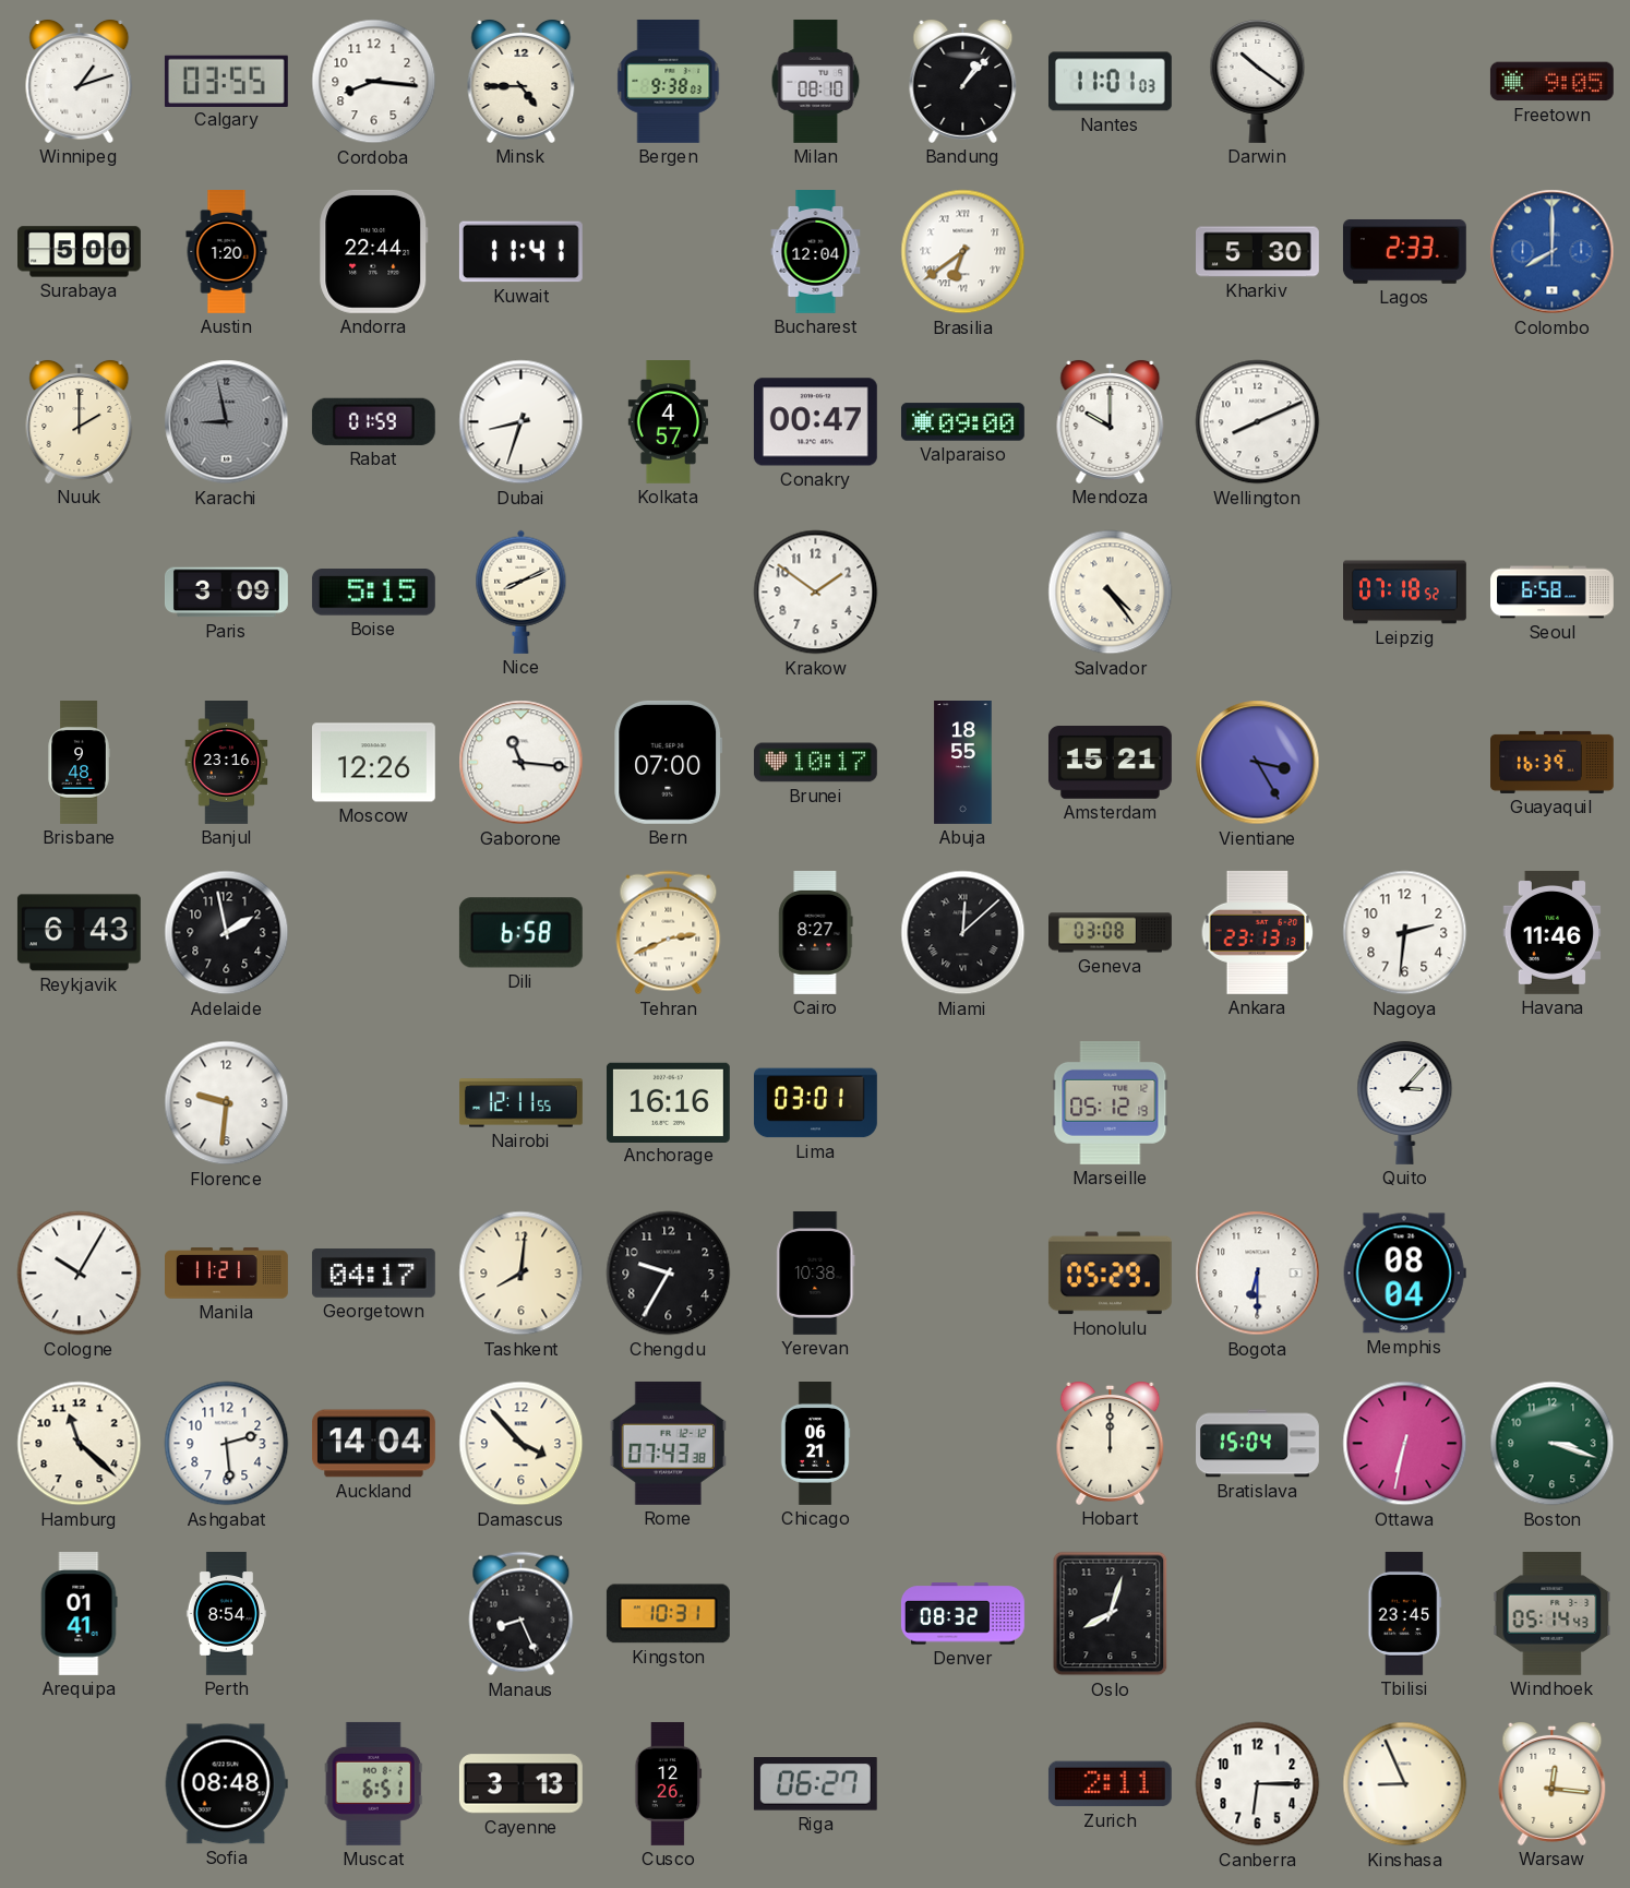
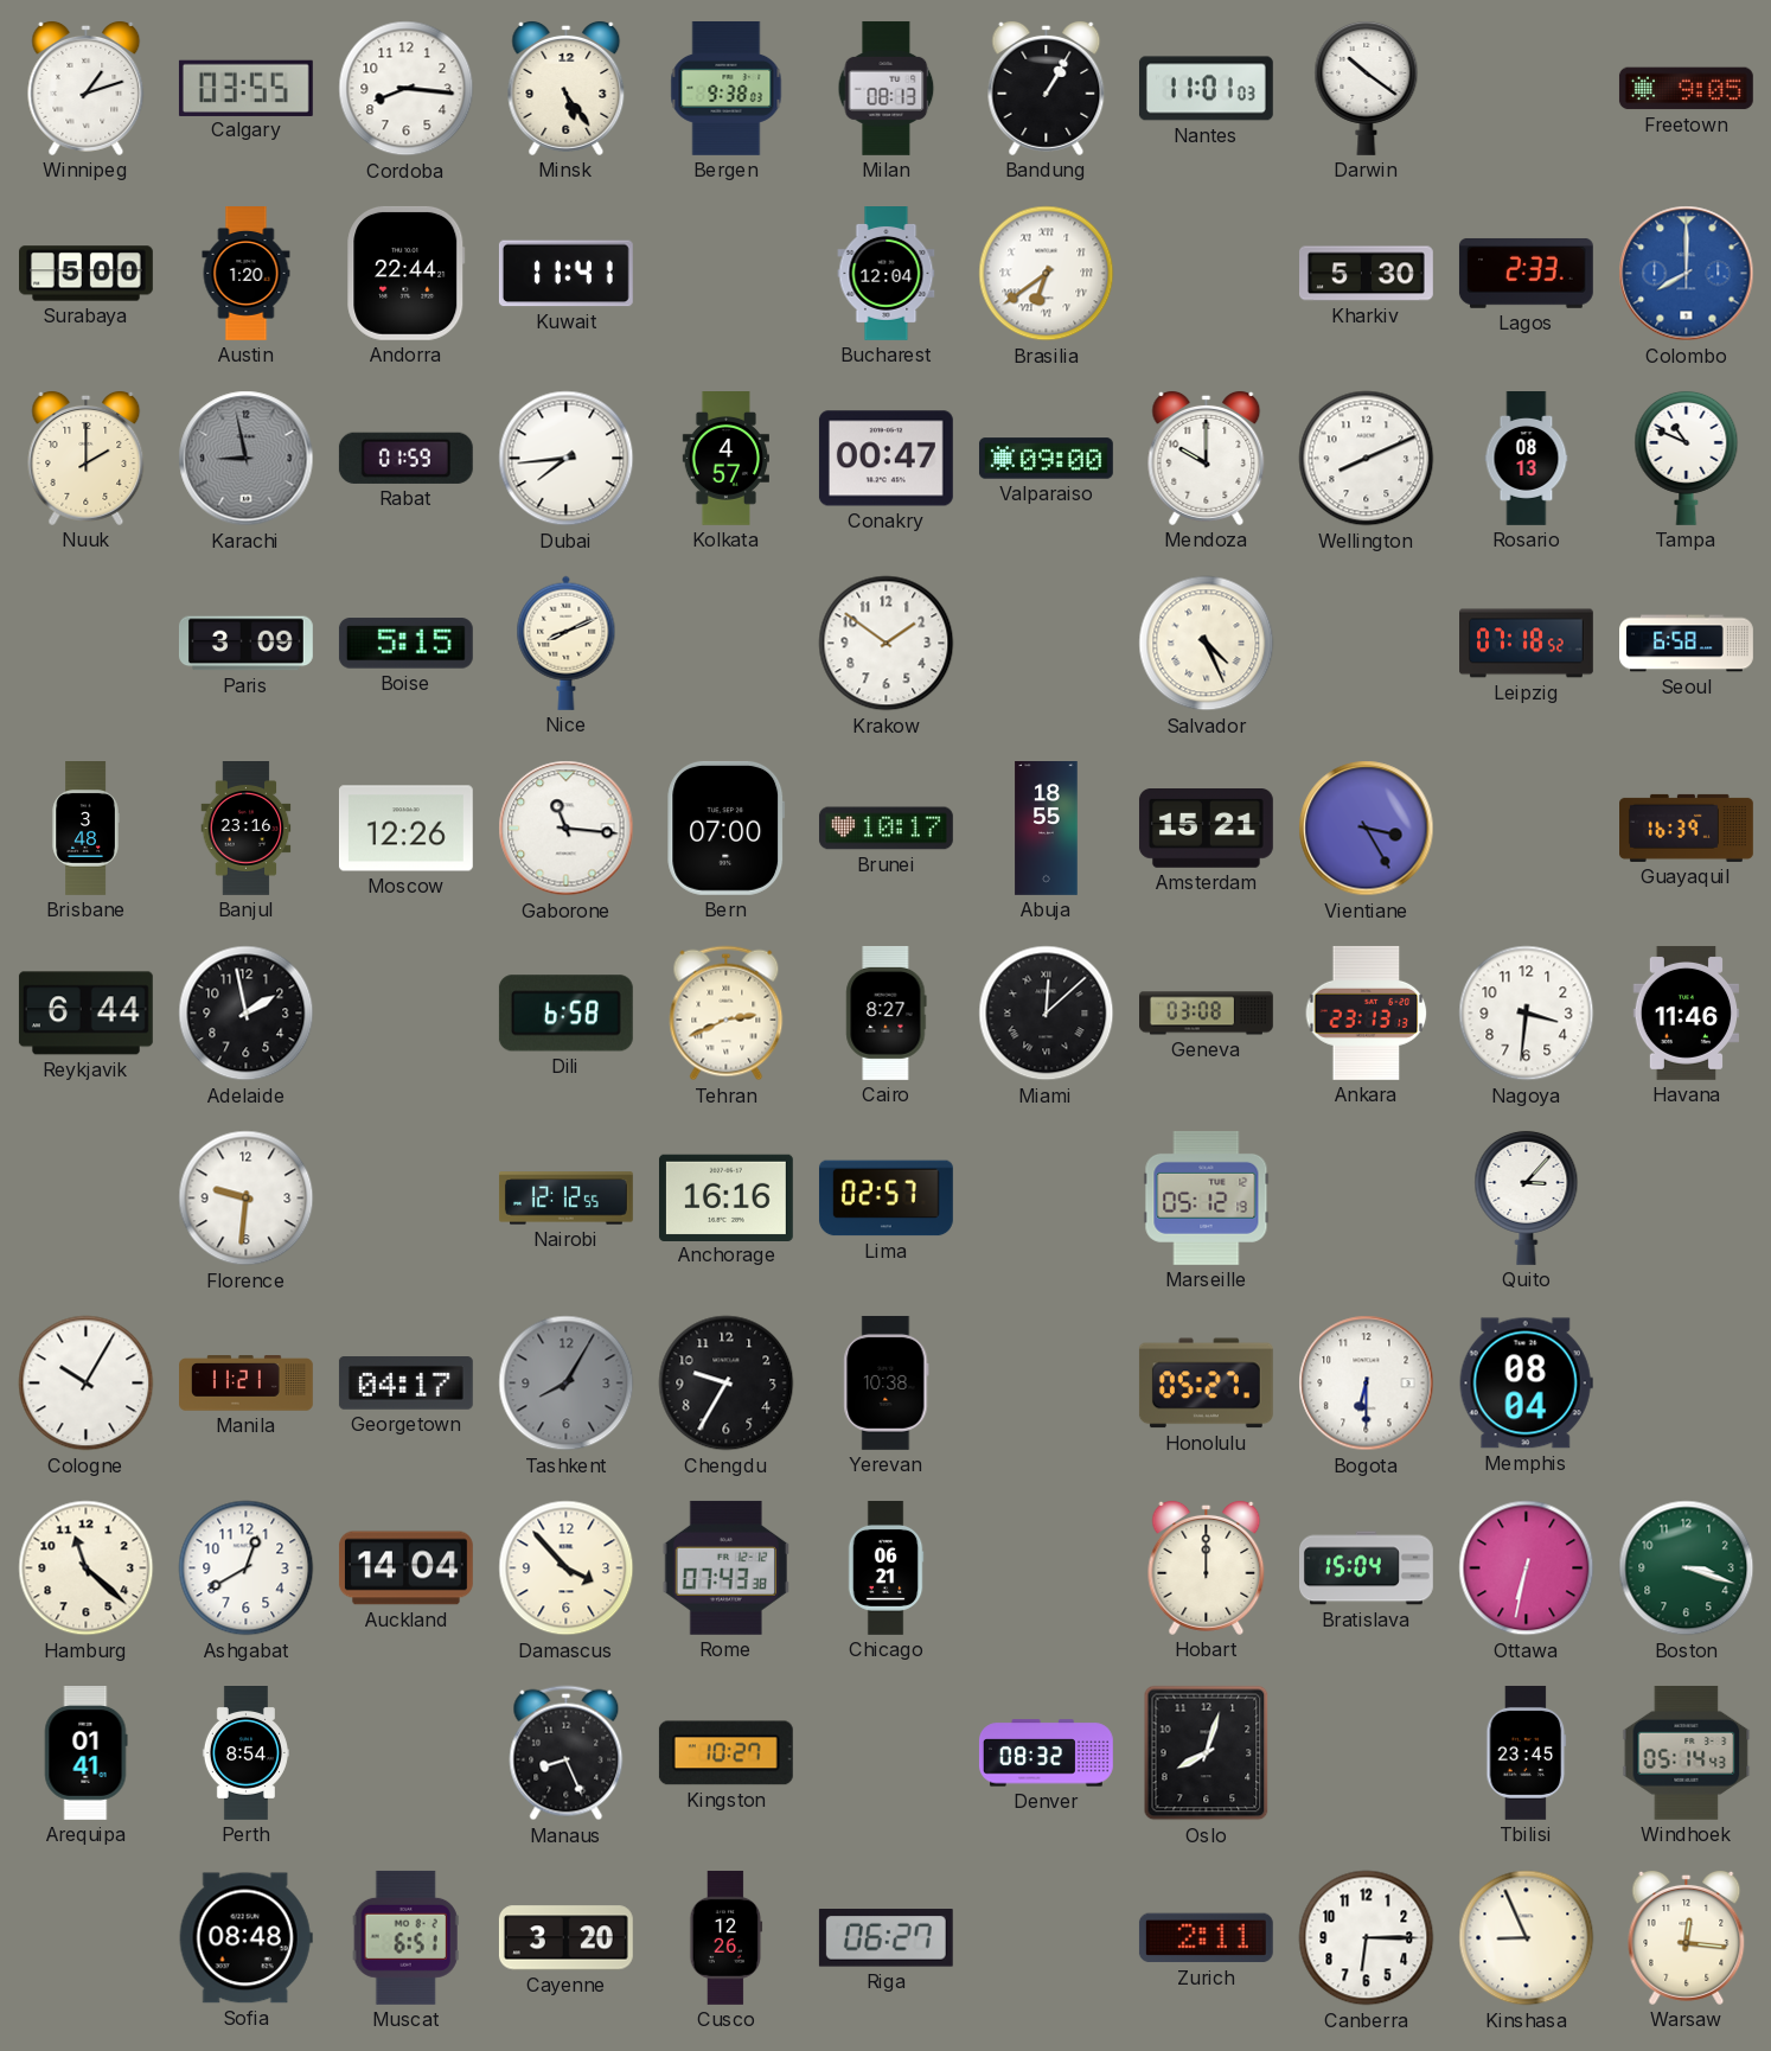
Minsk: 4:45 -> 5:24 (567, 88)
Milan: 08:10 -> 08:13 (887, 88)
Bandung: 1:07 -> 1:05 (1047, 88)
Dubai: 8:33 -> 7:44 (567, 459)
Rosario: none -> 08:13 (1527, 459)
Tampa: none -> 10:49 (1687, 458)
Salvador: 4:24 -> 4:26 (1207, 644)
Brisbane: 9:48 -> 3:48 (85, 829)
Reykjavik: 6:43 -> 6:44 (85, 1014)
Nagoya: 2:31 -> 3:31 (1527, 1014)
Nairobi: 12:11 -> 12:12 (565, 1199)
Lima: 03:01 -> 02:57 (886, 1199)
Tashkent: 8:01 -> 8:05 (567, 1384)
Tashkent dial: cream -> grey (567, 1384)
Honolulu: 05:29 -> 05:27 (1206, 1384)
Ashgabat: 2:29 -> 12:40 (247, 1568)
Kingston: 10:31 -> 10:27 (725, 1753)
Cayenne: 3:13 -> 3:20 (565, 1938)
